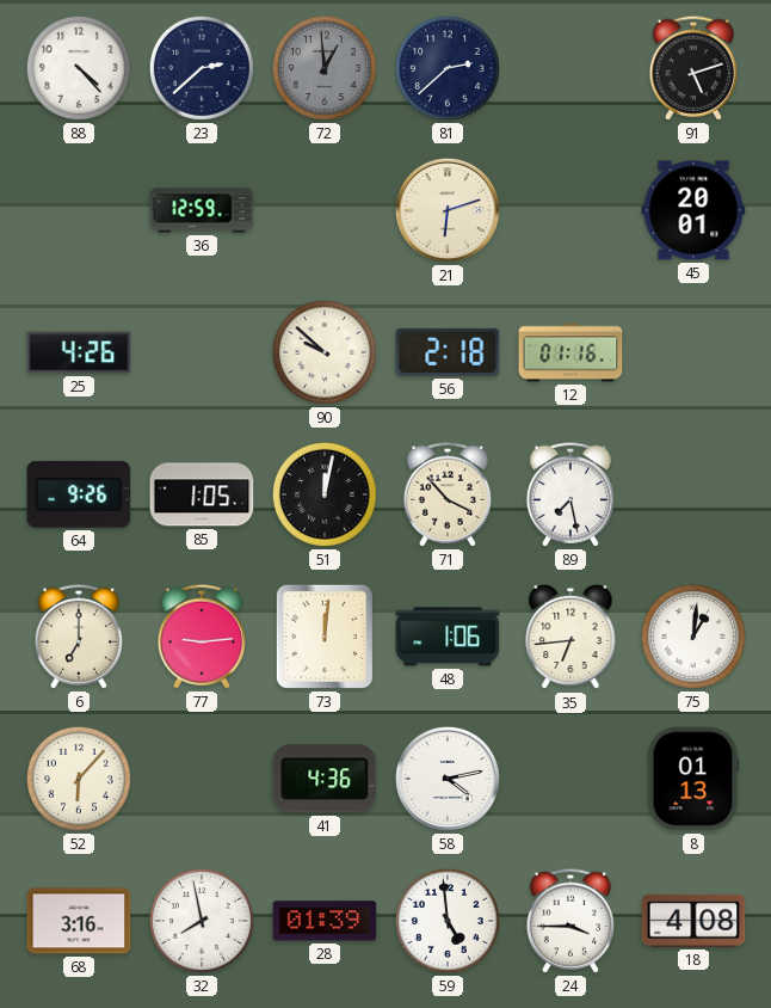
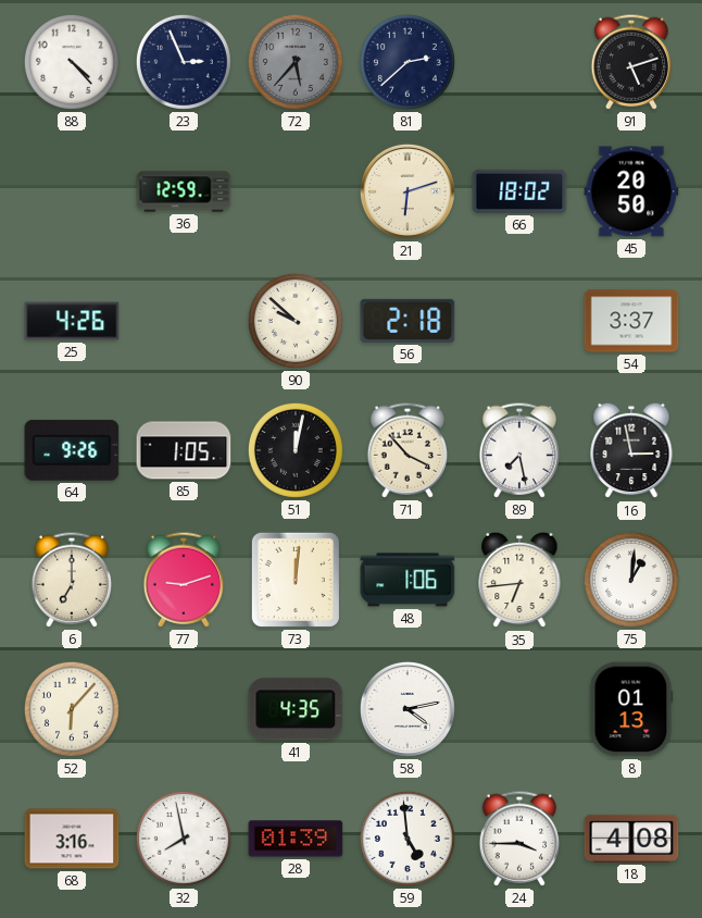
23: 2:38 -> 2:56 (184, 62)
72: 12:59 -> 5:37 (296, 62)
66: none -> 18:02 (519, 191)
45: 20:01 -> 20:50 (631, 191)
12: 01:16 -> none (570, 352)
54: none -> 3:37 (631, 321)
16: none -> 2:58 (631, 450)
77: 9:14 -> 9:12 (183, 580)
41: 4:36 -> 4:35 (296, 709)
